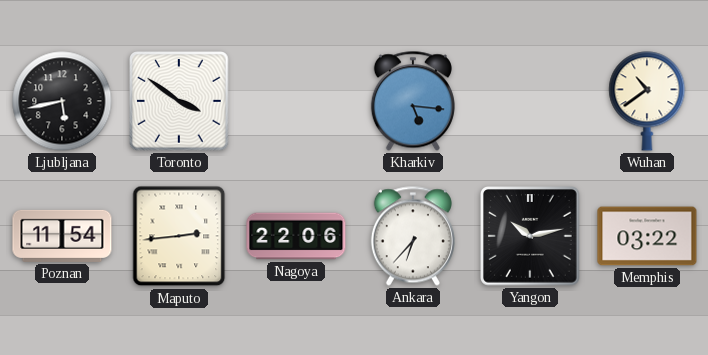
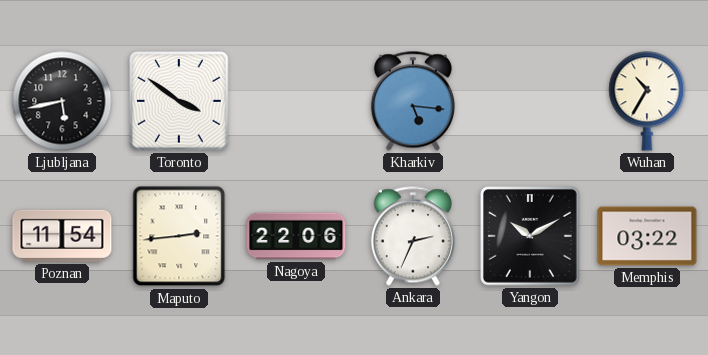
Wuhan: 10:39 -> 10:35 (647, 101)
Ankara: 6:37 -> 2:34 (413, 236)
Yangon: 10:13 -> 10:10 (531, 237)
